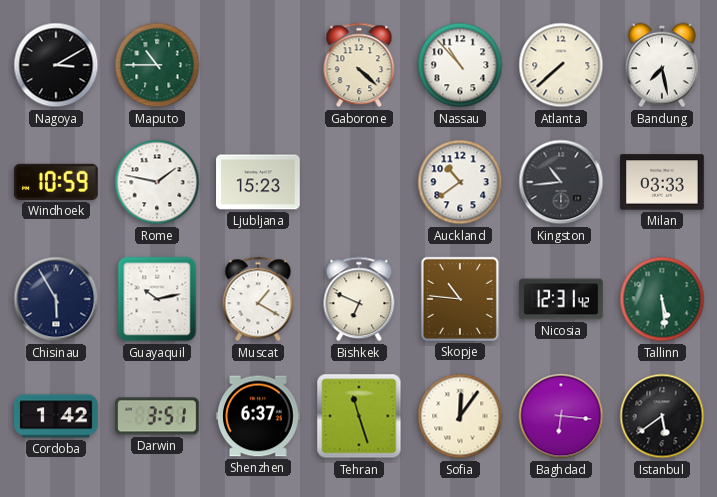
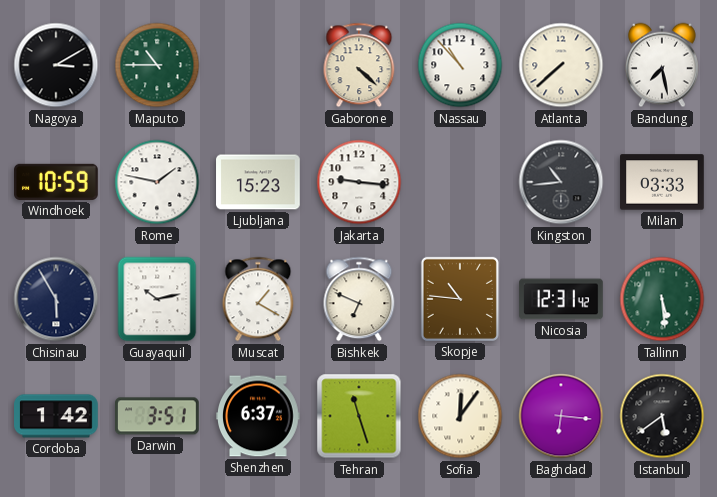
Jakarta: none -> 9:16 (359, 182)
Auckland: 10:39 -> none (460, 182)
